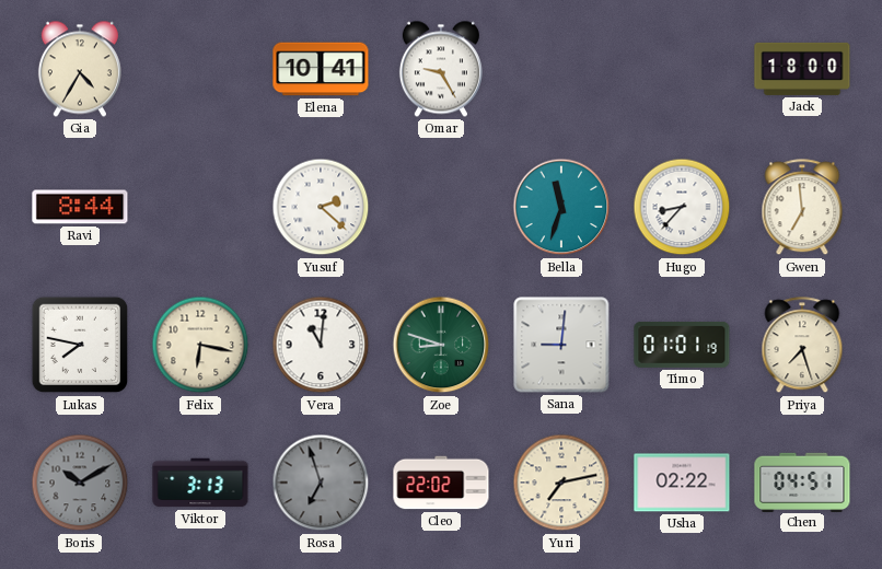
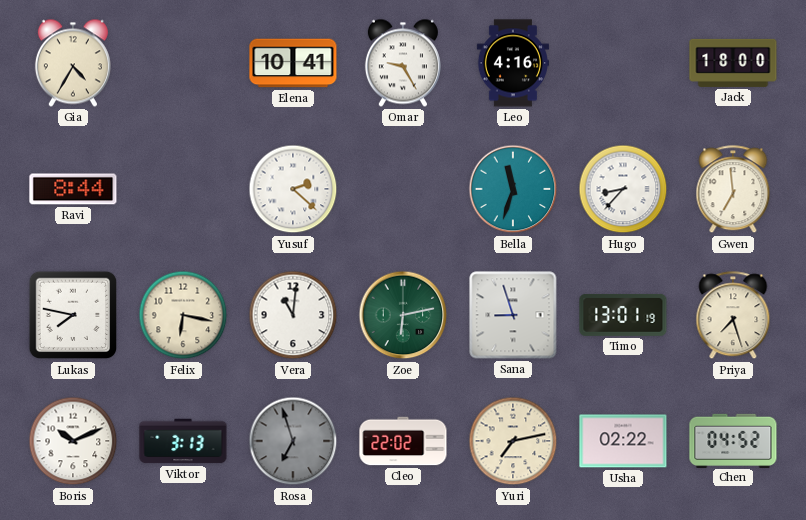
Leo: none -> 4:16 (513, 63)
Zoe: 8:48 -> 6:13 (403, 315)
Sana: 9:01 -> 8:57 (513, 315)
Timo: 01:01 -> 13:01 (623, 315)
Boris: 10:10 -> 10:11 (73, 441)
Boris dial: grey -> white (73, 441)
Chen: 04:51 -> 04:52 (733, 440)
